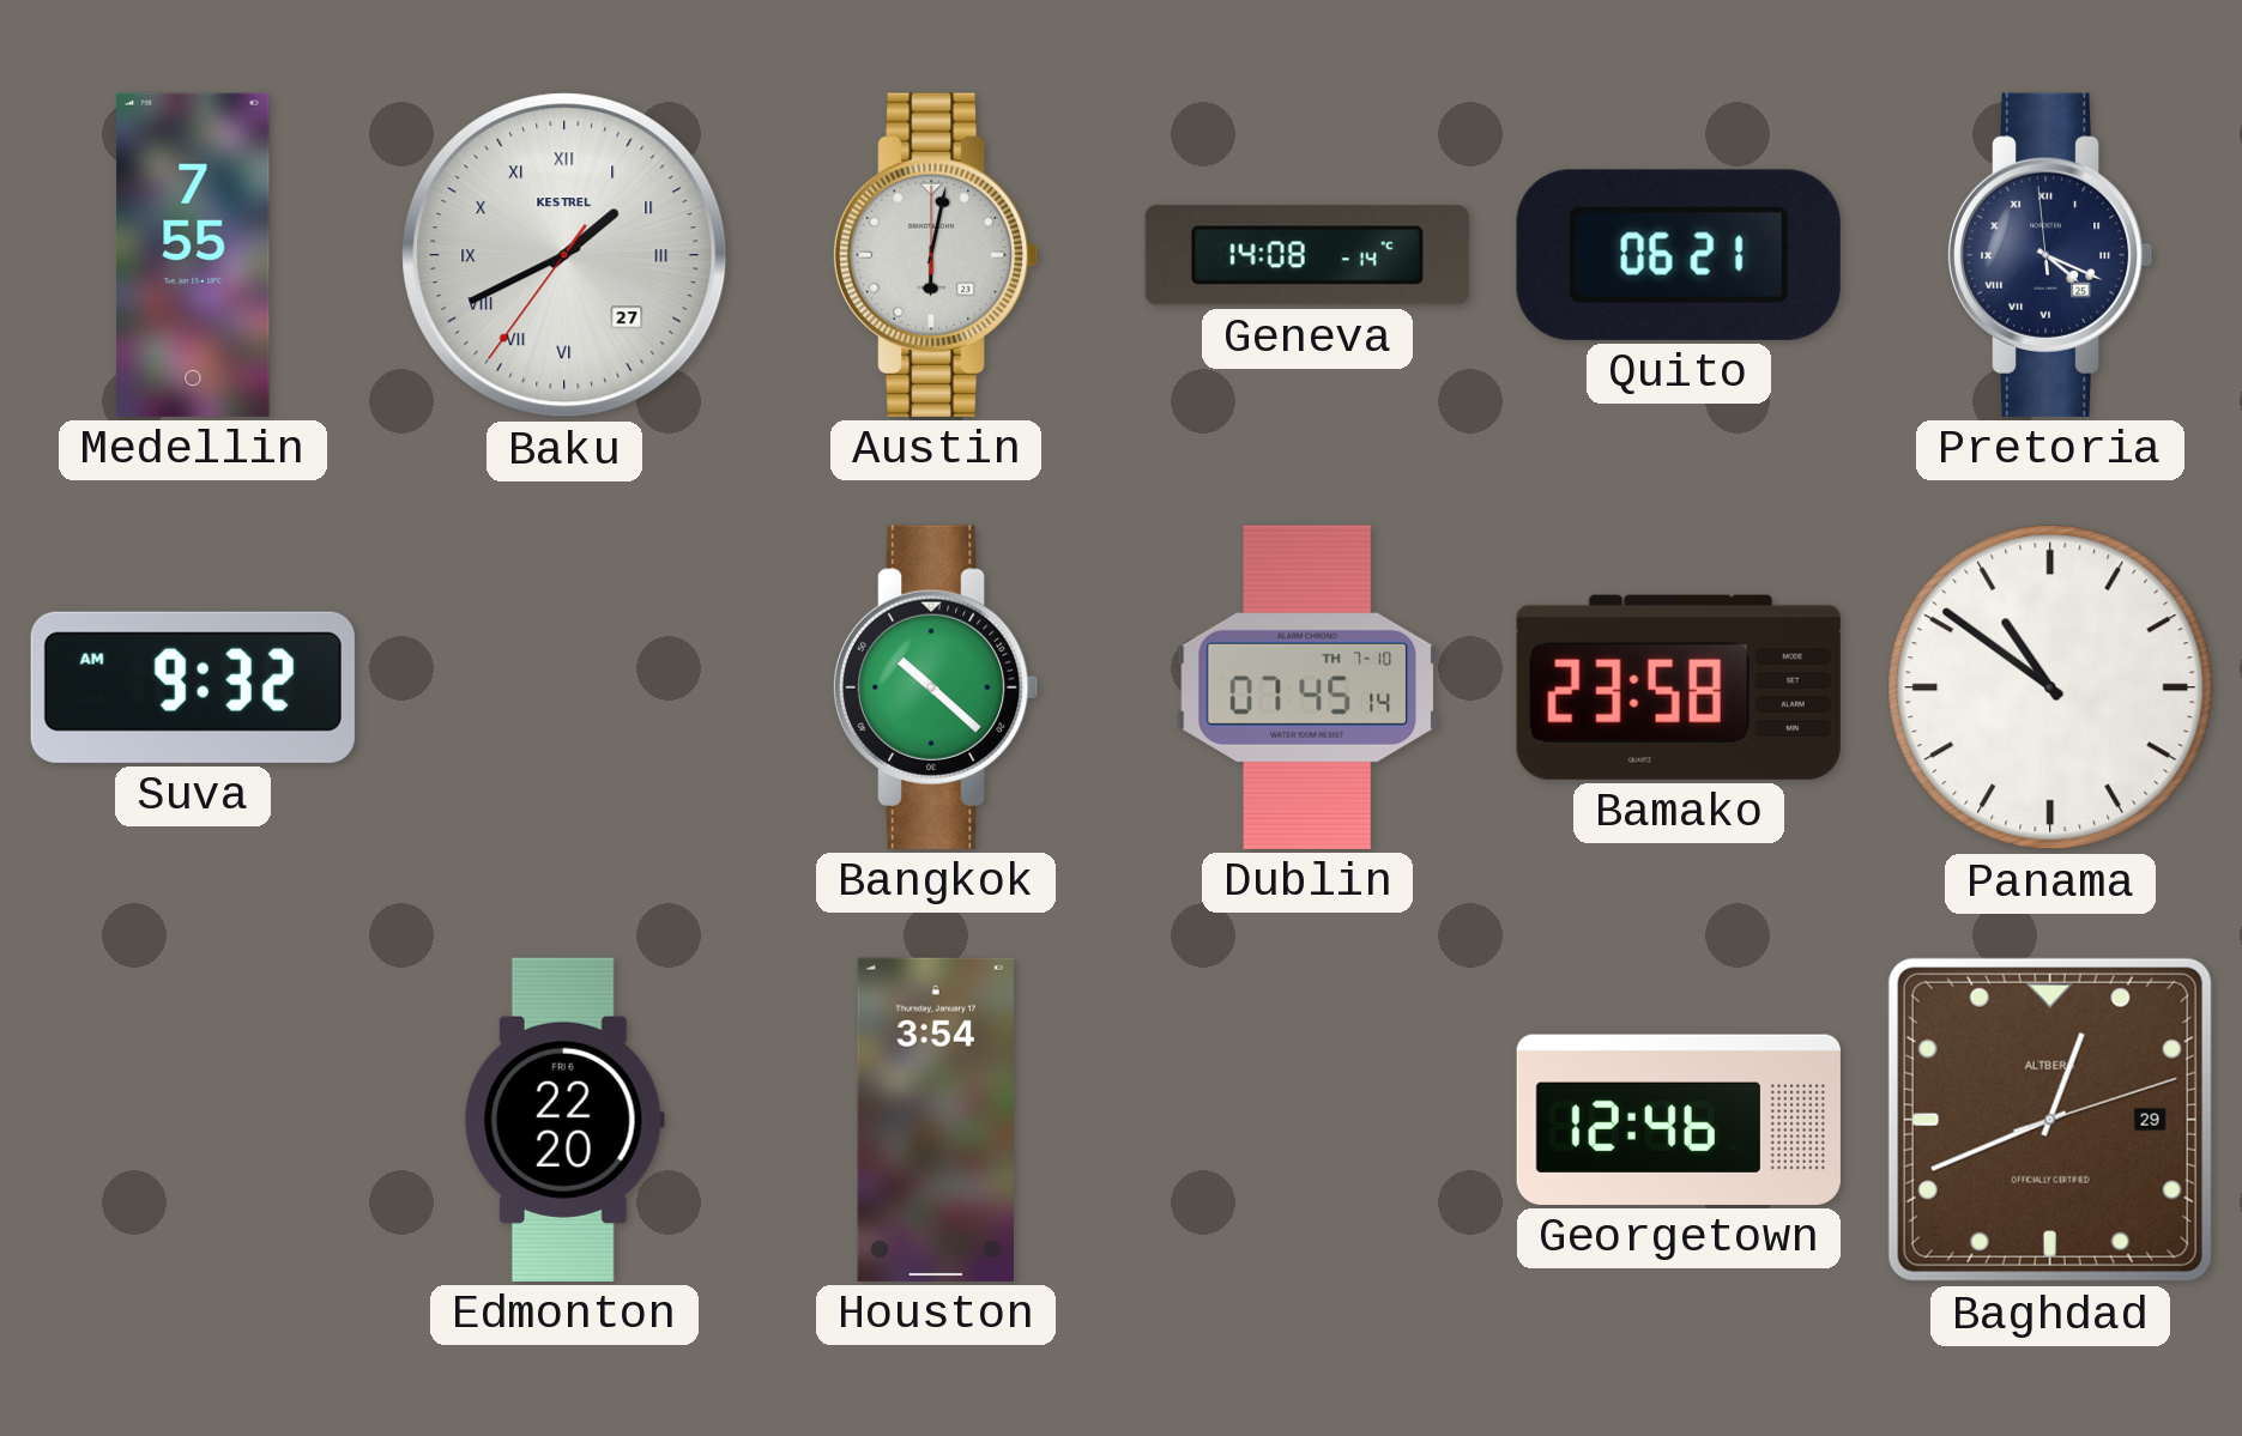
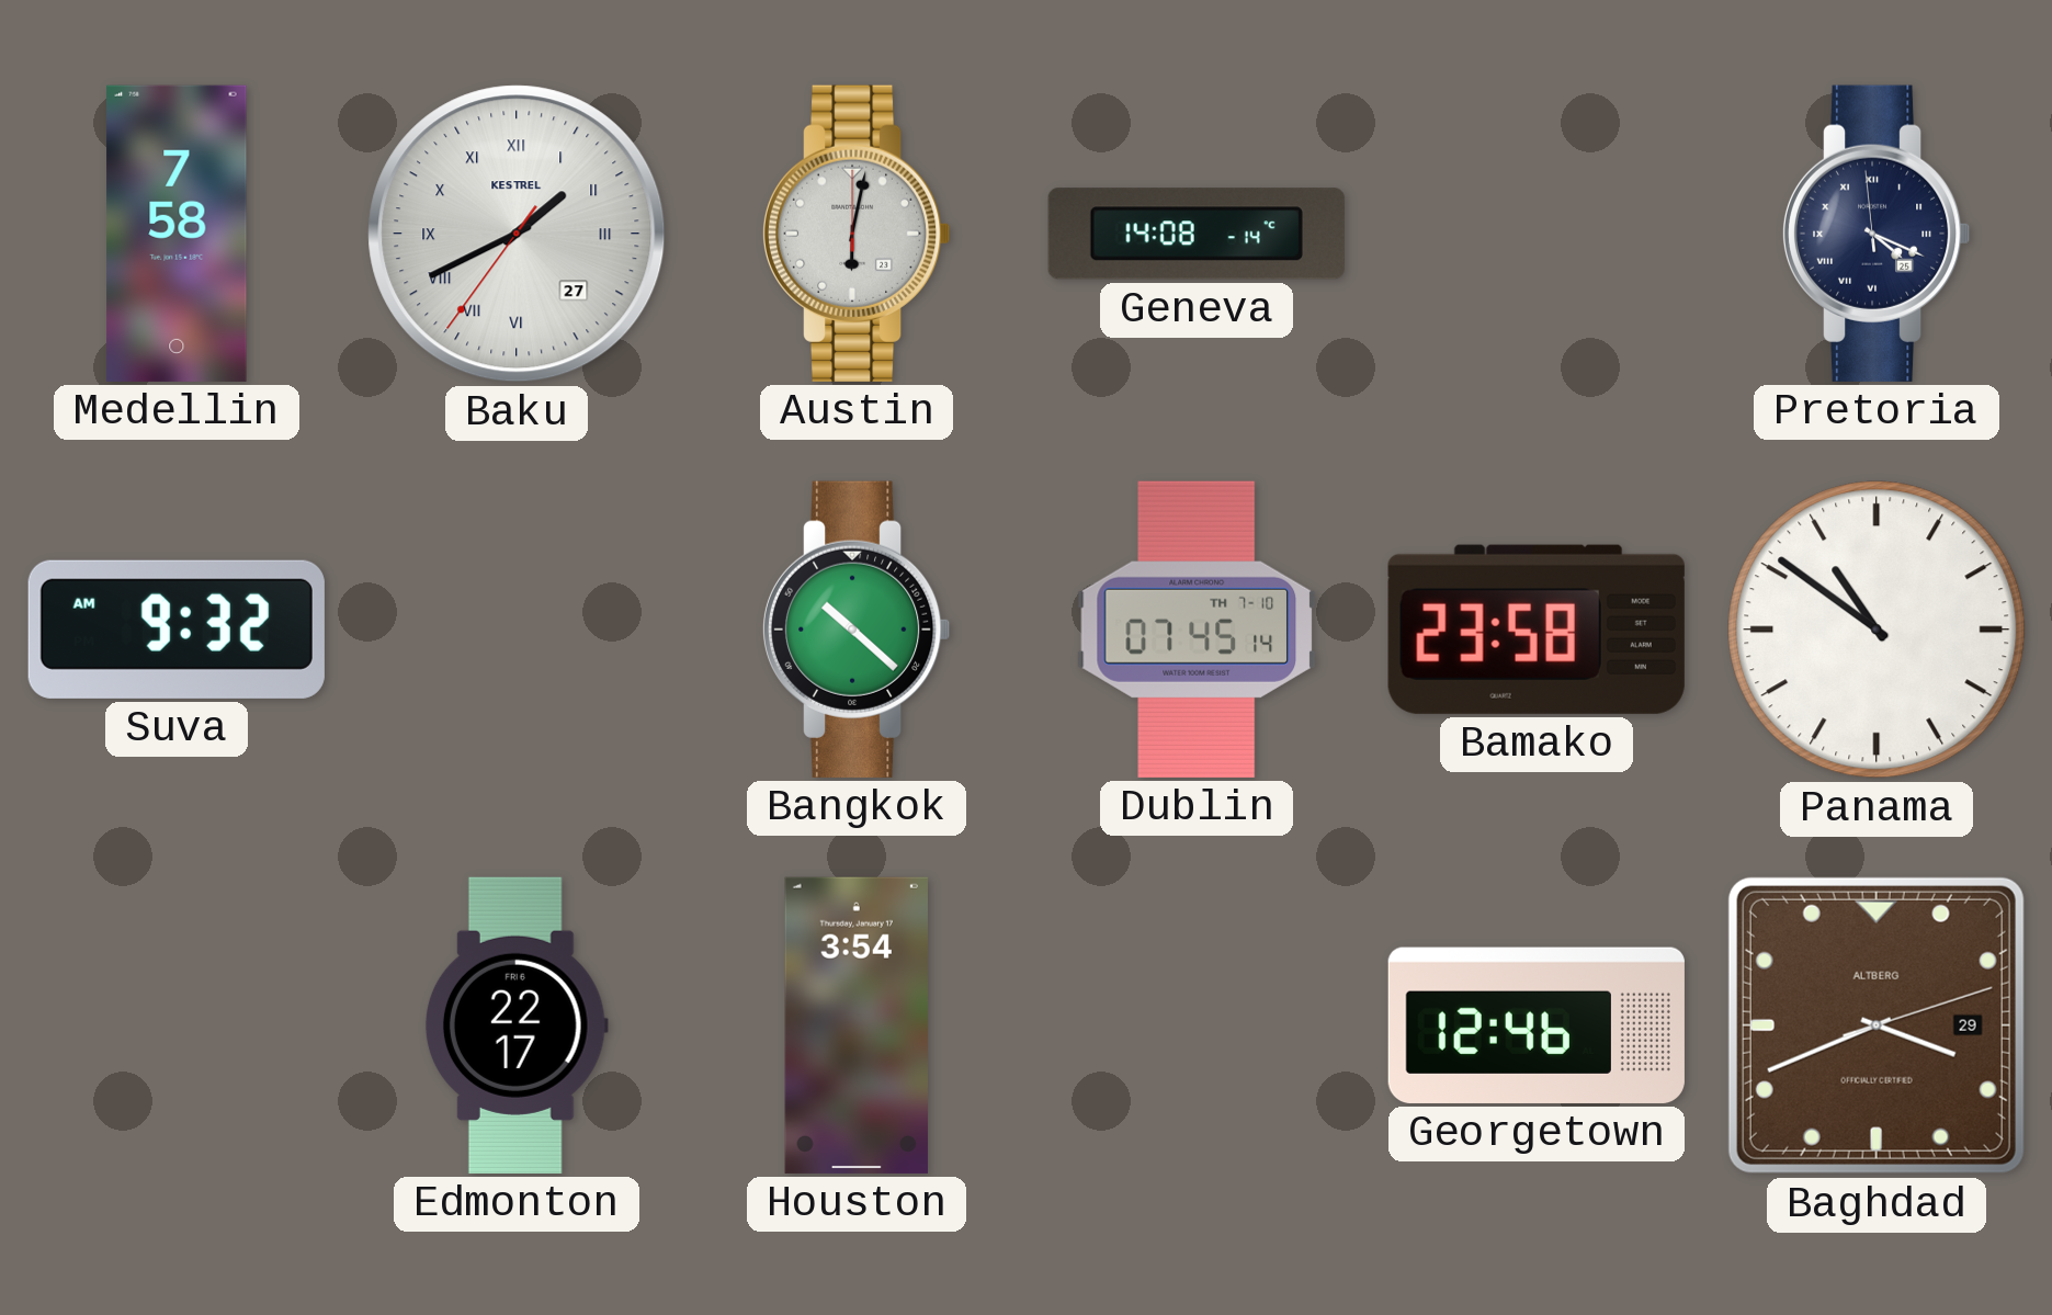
Medellin: 7:55 -> 7:58 (177, 234)
Quito: 06:21 -> none (1679, 255)
Edmonton: 22:20 -> 22:17 (517, 1025)
Baghdad: 12:41 -> 3:41 (1877, 1025)
